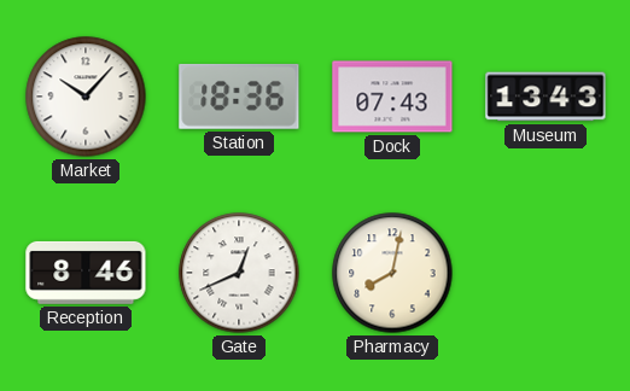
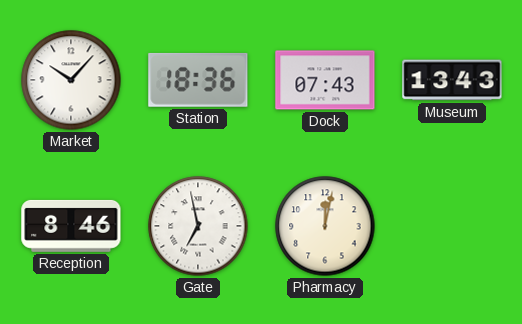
Gate: 12:41 -> 6:58 (198, 226)
Pharmacy: 8:02 -> 12:02 (325, 226)
